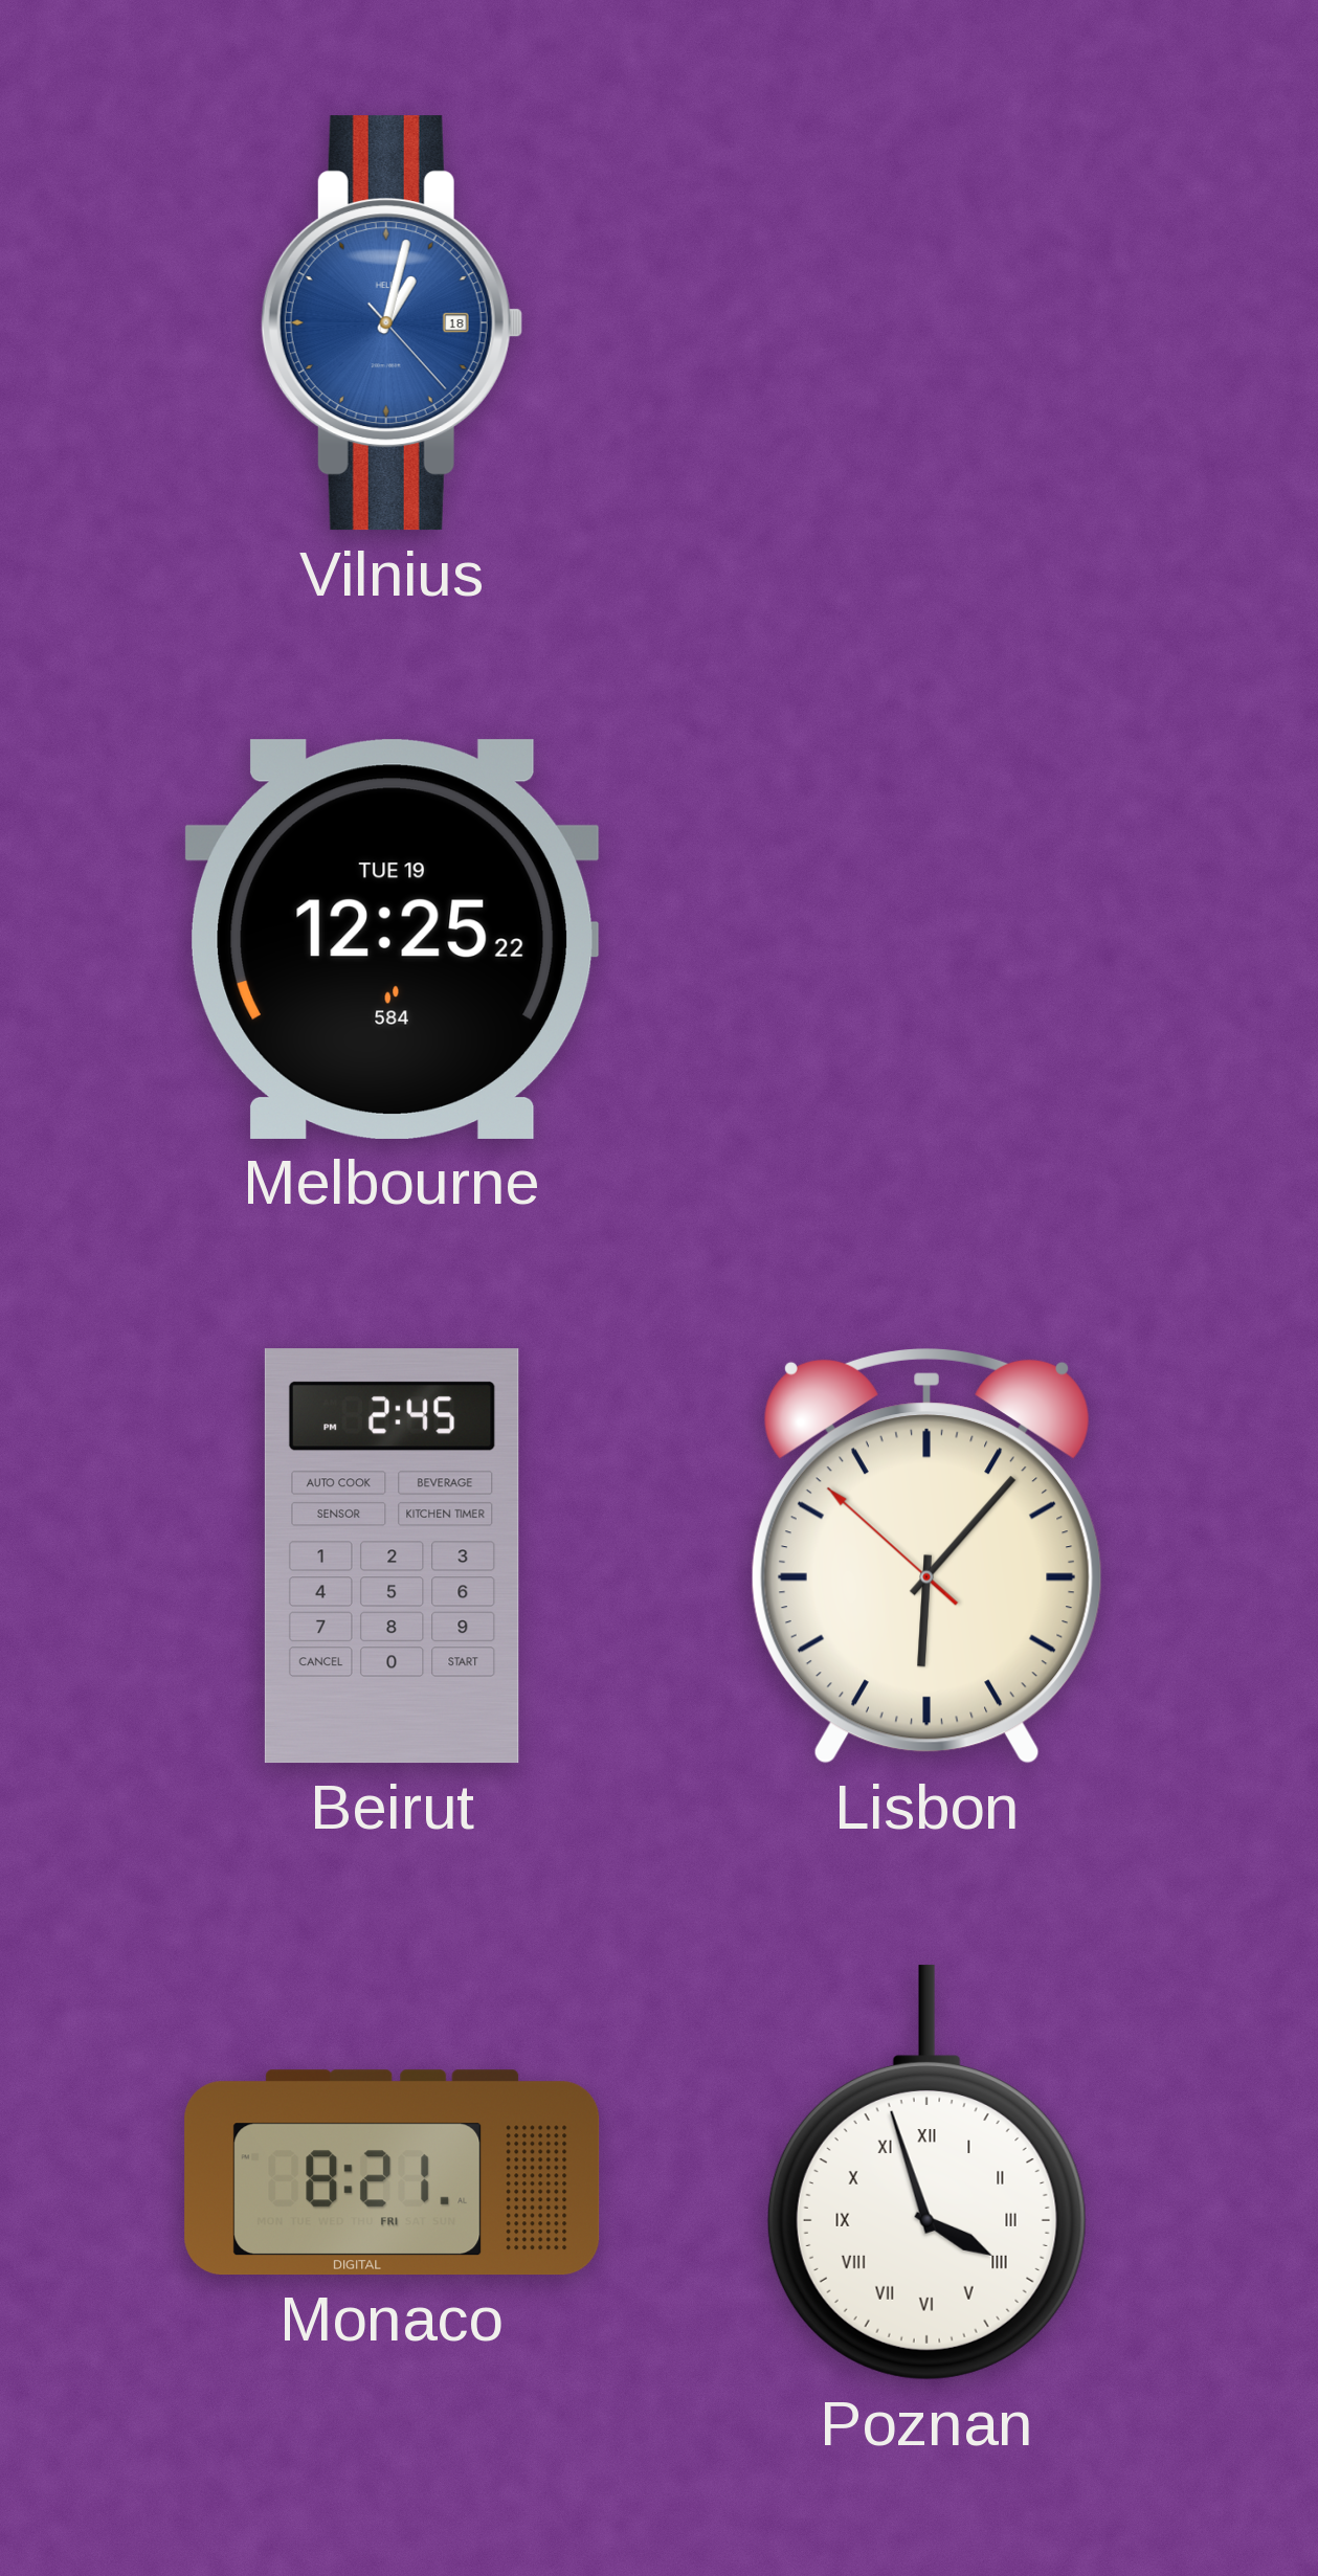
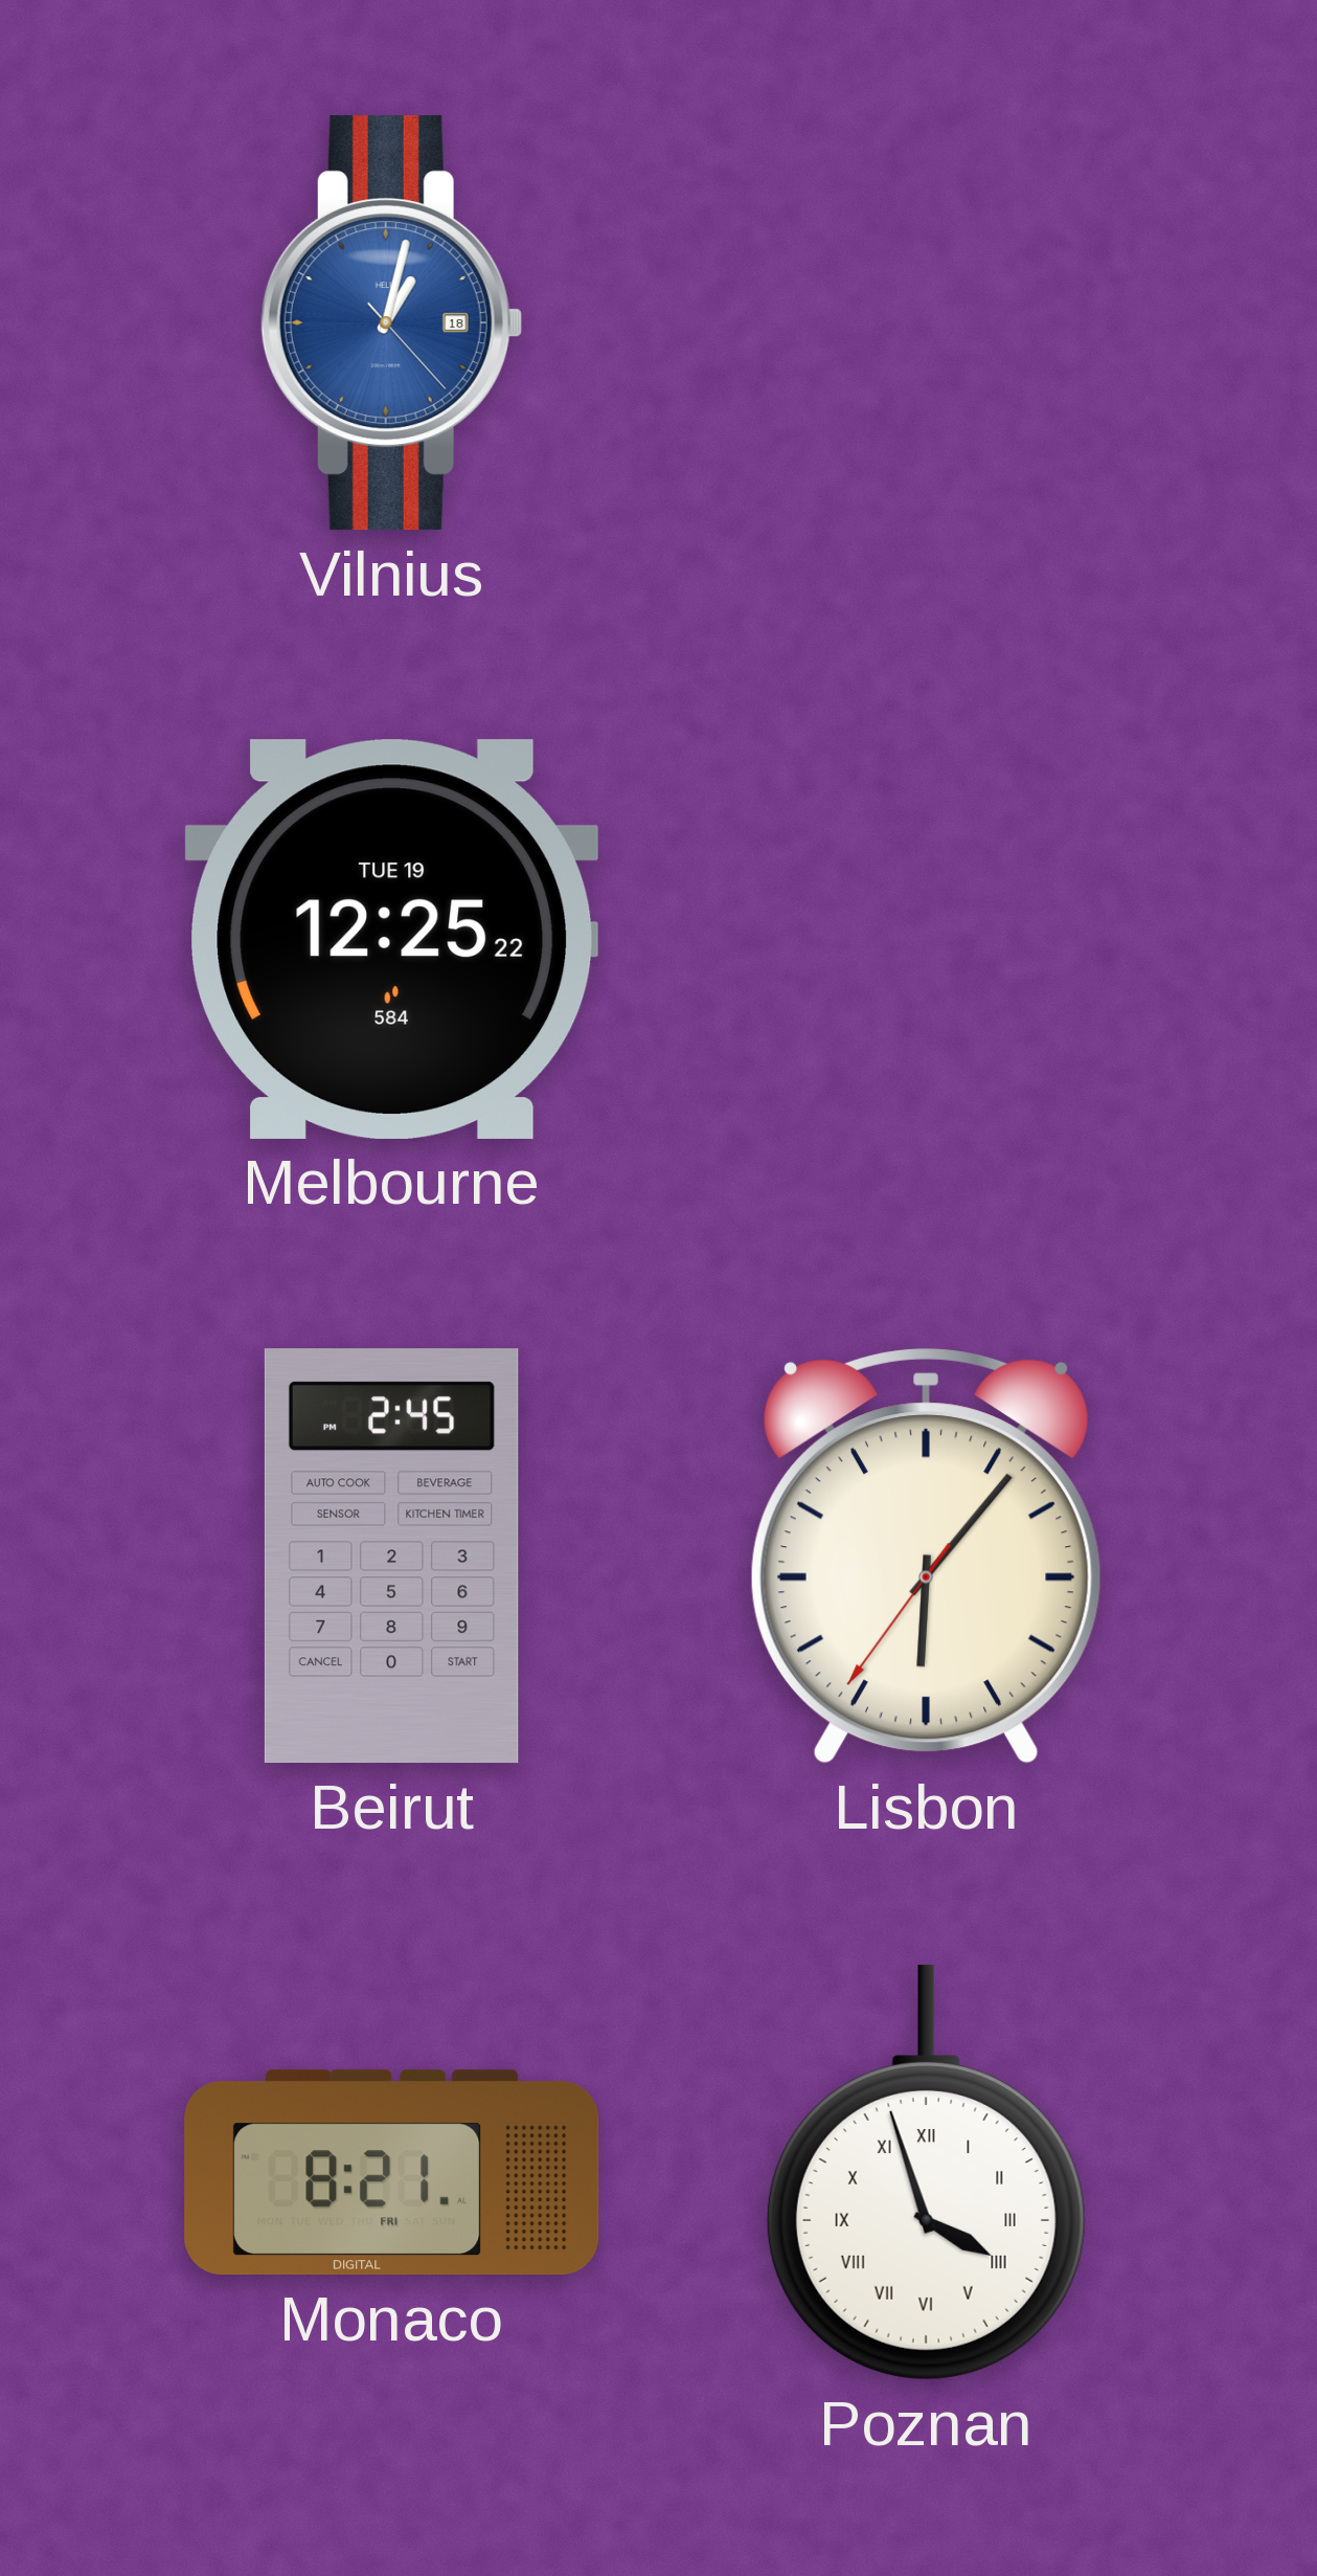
Lisbon: 6:06:52 -> 6:06:36 (926, 1555)
